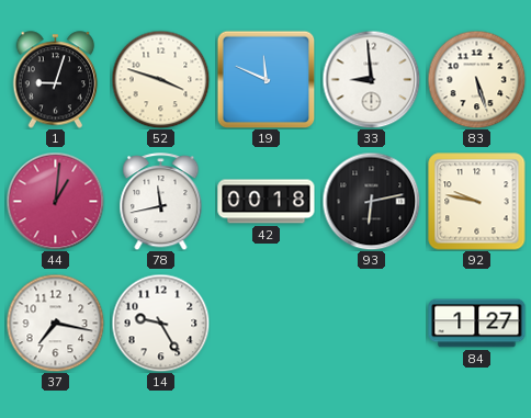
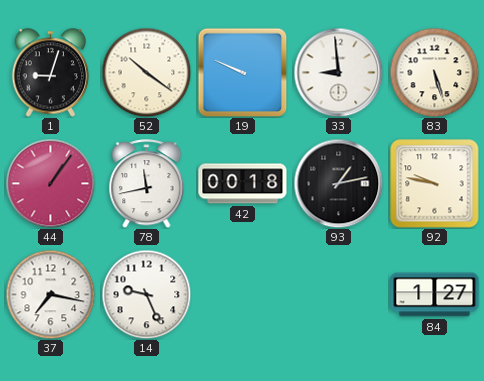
52: 3:48 -> 10:21 (146, 72)
19: 11:49 -> 9:49 (242, 72)
44: 1:01 -> 1:06 (50, 183)
93: 6:13 -> 1:13 (338, 183)
14: 9:25 -> 9:26 (146, 294)
